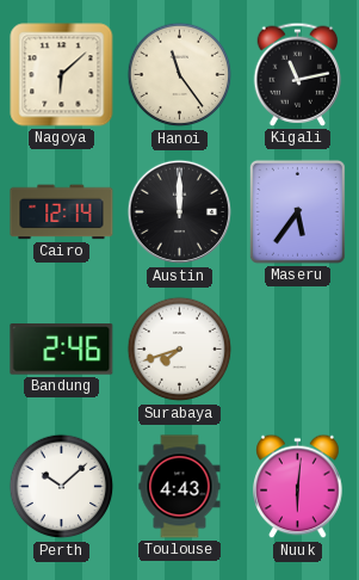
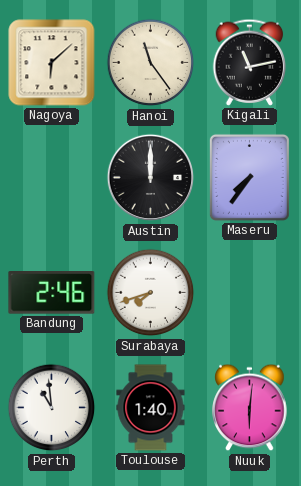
Cairo: 12:14 -> none (62, 212)
Maseru: 5:36 -> 7:36 (249, 177)
Perth: 10:08 -> 10:59 (52, 408)
Toulouse: 4:43 -> 1:40 (151, 408)
